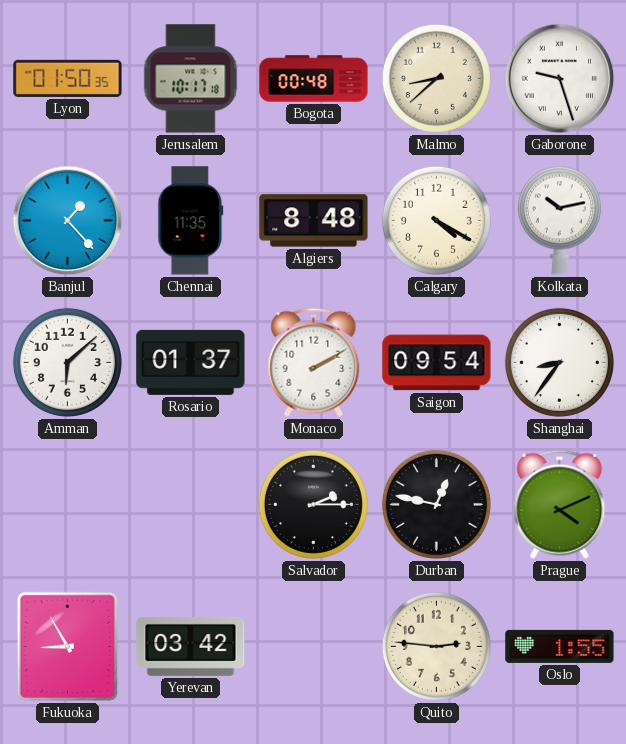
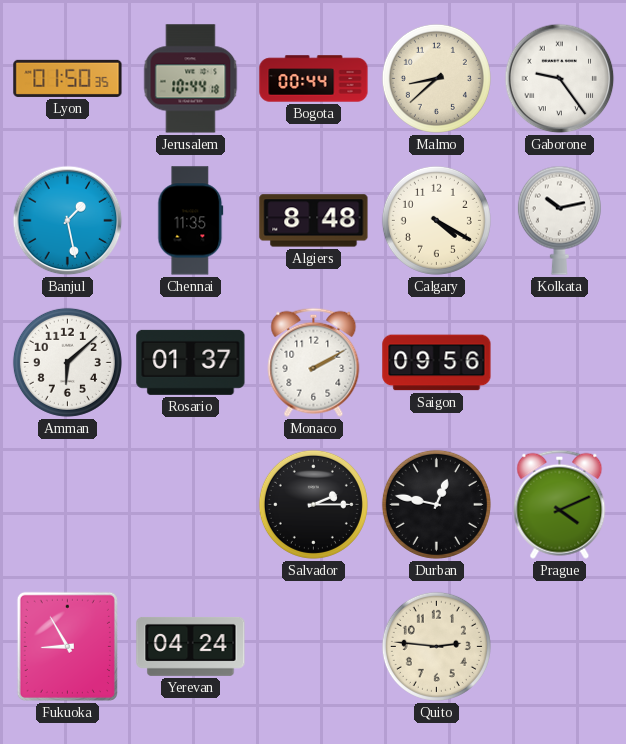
Jerusalem: 10:17 -> 10:44 (191, 79)
Bogota: 00:48 -> 00:44 (314, 79)
Gaborone: 9:27 -> 9:24 (560, 79)
Banjul: 1:23 -> 1:28 (68, 221)
Saigon: 09:54 -> 09:56 (437, 363)
Shanghai: 8:36 -> none (559, 362)
Yerevan: 03:42 -> 04:24 (191, 646)
Oslo: 1:55 -> none (560, 646)
